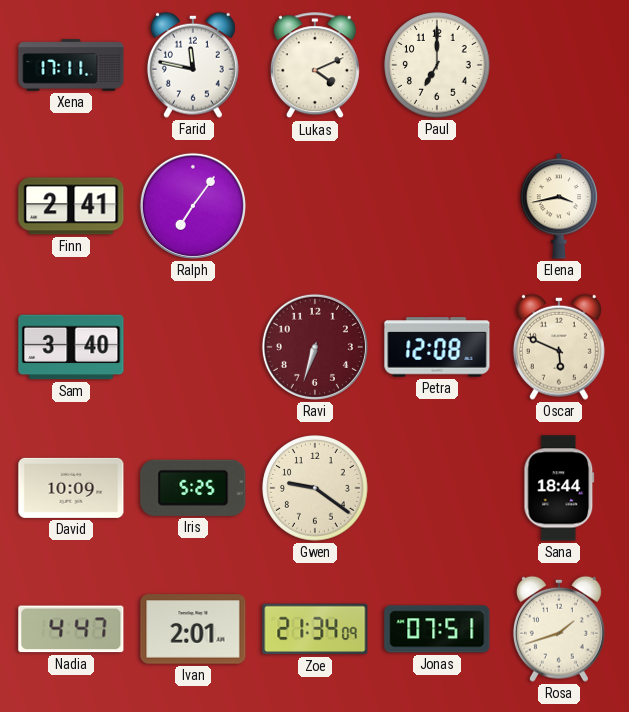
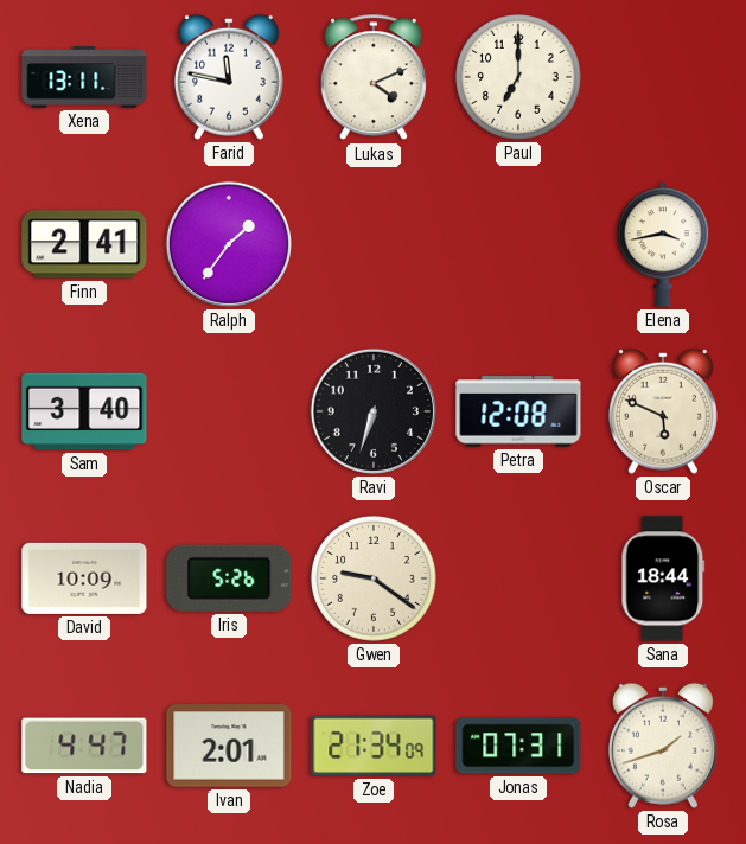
Xena: 17:11 -> 13:11 (84, 77)
Ralph: 7:06 -> 1:36 (229, 244)
Ravi dial: burgundy -> black (374, 411)
Iris: 5:25 -> 5:26 (229, 578)
Jonas: 07:51 -> 07:31 (518, 746)
